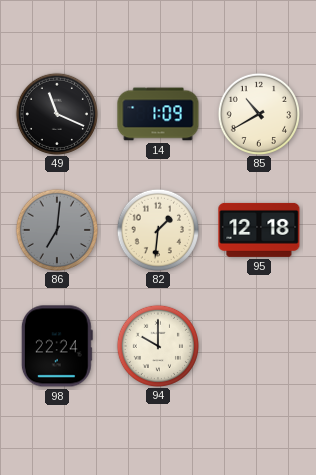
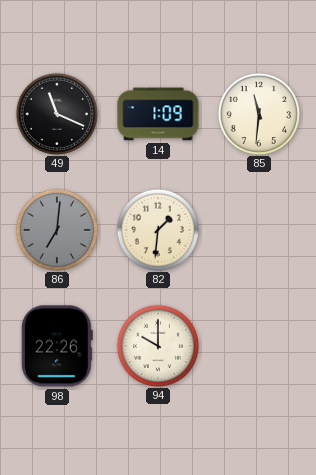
85: 10:40 -> 11:31 (258, 113)
95: 12:18 -> none (259, 230)
98: 22:24 -> 22:26 (57, 346)
